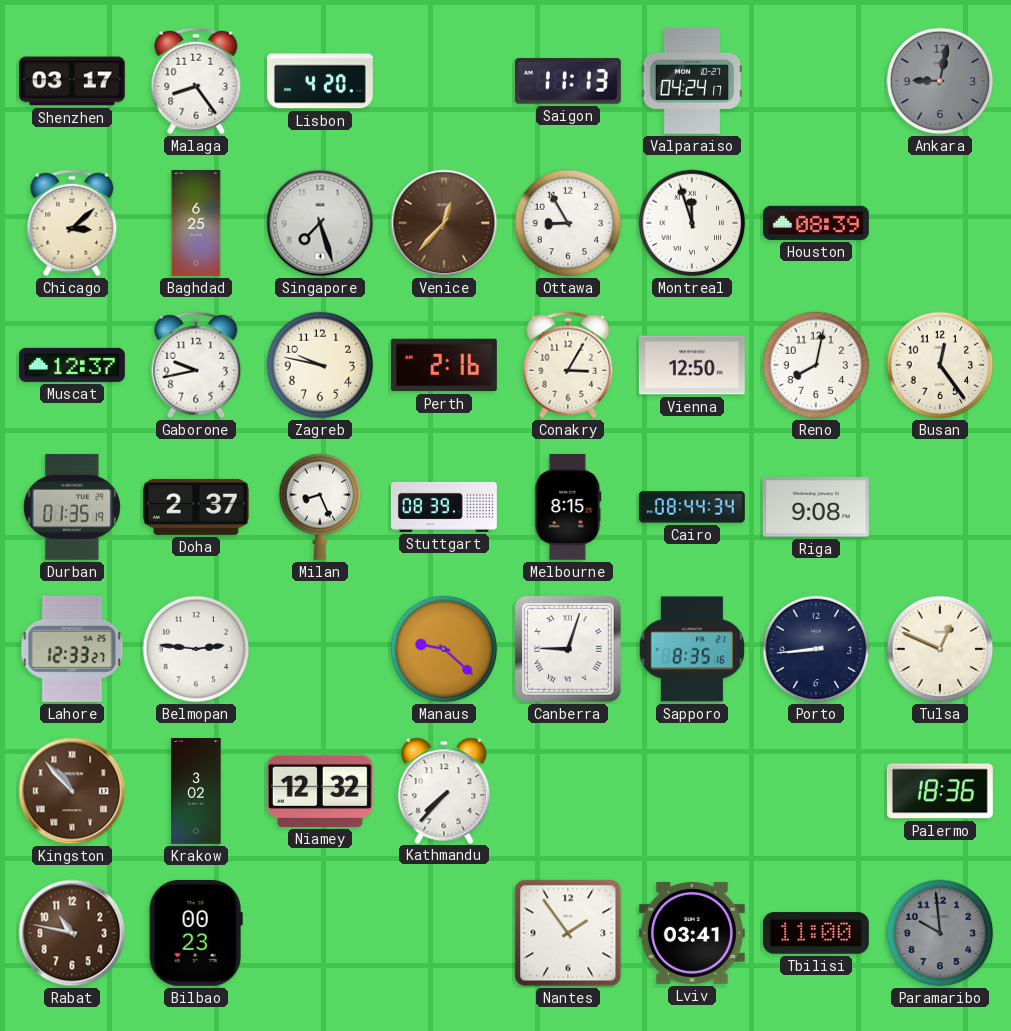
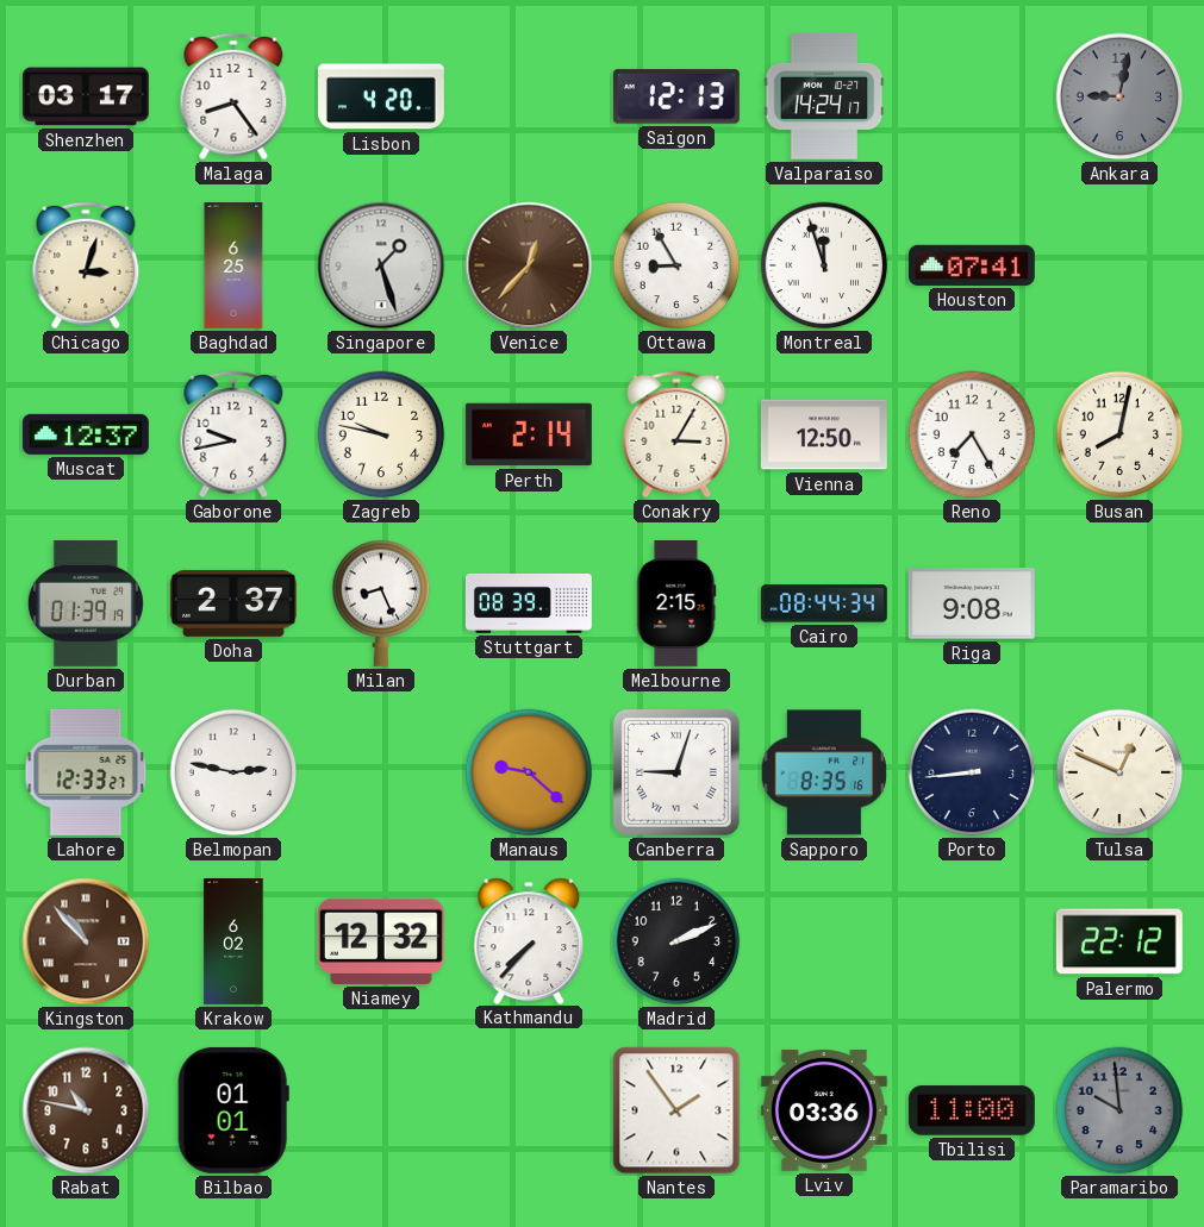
Saigon: 11:13 -> 12:13 (676, 96)
Valparaiso: 04:24 -> 14:24 (824, 96)
Chicago: 3:08 -> 3:03 (86, 265)
Singapore: 7:27 -> 1:27 (381, 265)
Houston: 08:39 -> 07:41 (972, 265)
Perth: 2:16 -> 2:14 (529, 434)
Reno: 8:02 -> 7:25 (972, 434)
Busan: 12:24 -> 8:02 (1119, 434)
Durban: 01:35 -> 01:39 (86, 603)
Melbourne: 8:15 -> 2:15 (676, 603)
Belmopan: 2:46 -> 2:47 (233, 772)
Krakow: 3:02 -> 6:02 (233, 943)
Madrid: none -> 2:11 (676, 941)
Palermo: 18:36 -> 22:12 (1119, 941)
Bilbao: 00:23 -> 01:01 (233, 1110)
Lviv: 03:41 -> 03:36 (824, 1110)
